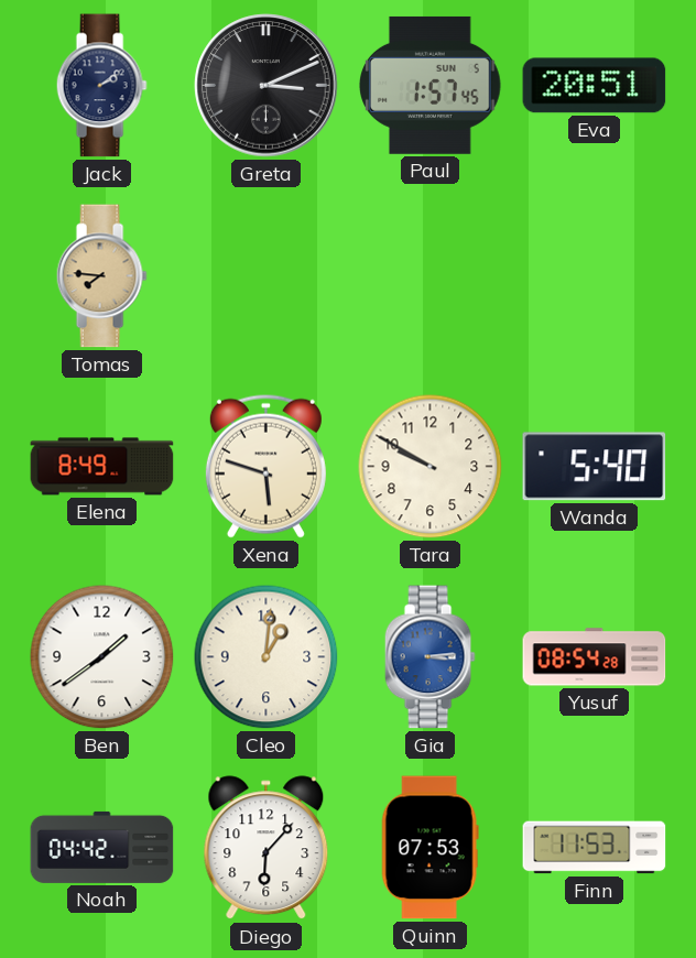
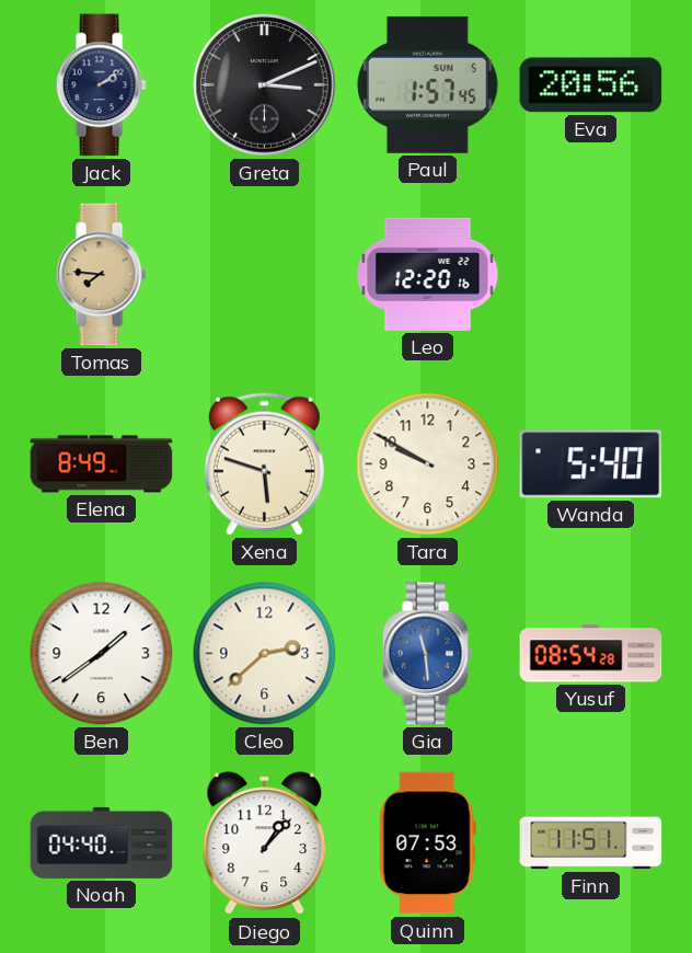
Eva: 20:51 -> 20:56 (591, 85)
Leo: none -> 12:20 (428, 274)
Cleo: 1:01 -> 2:38 (265, 654)
Gia: 3:14 -> 11:29 (427, 654)
Noah: 04:42 -> 04:40 (102, 842)
Diego: 6:07 -> 1:07 (265, 843)
Finn: 11:53 -> 11:51 (591, 843)
